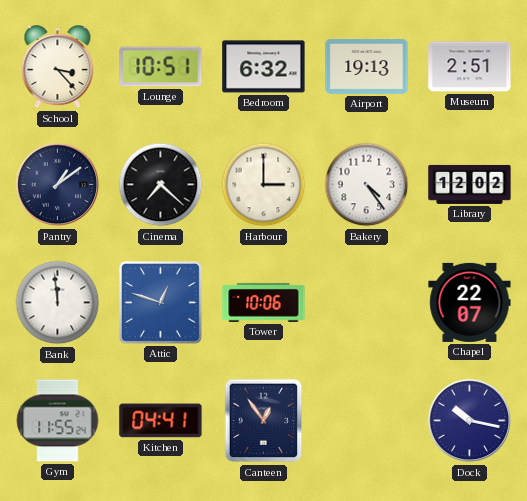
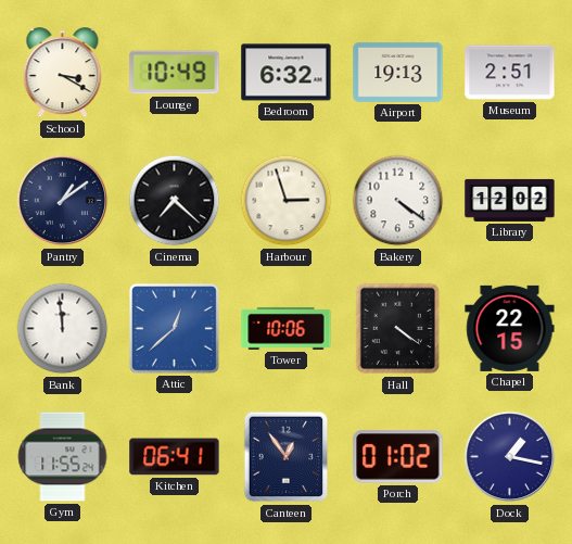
School: 3:23 -> 3:20 (63, 73)
Lounge: 10:51 -> 10:49 (175, 73)
Harbour: 3:00 -> 2:57 (287, 201)
Bakery: 4:24 -> 4:21 (398, 201)
Attic: 12:48 -> 12:38 (174, 328)
Hall: none -> 4:21 (398, 329)
Chapel: 22:07 -> 22:15 (510, 328)
Kitchen: 04:41 -> 06:41 (175, 457)
Porch: none -> 01:02 (398, 457)
Dock: 10:17 -> 1:17 (510, 457)
